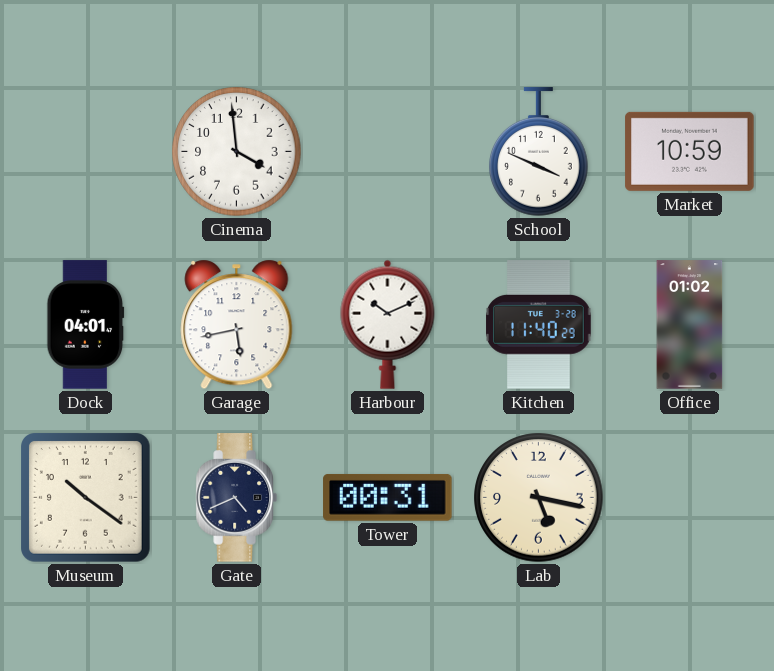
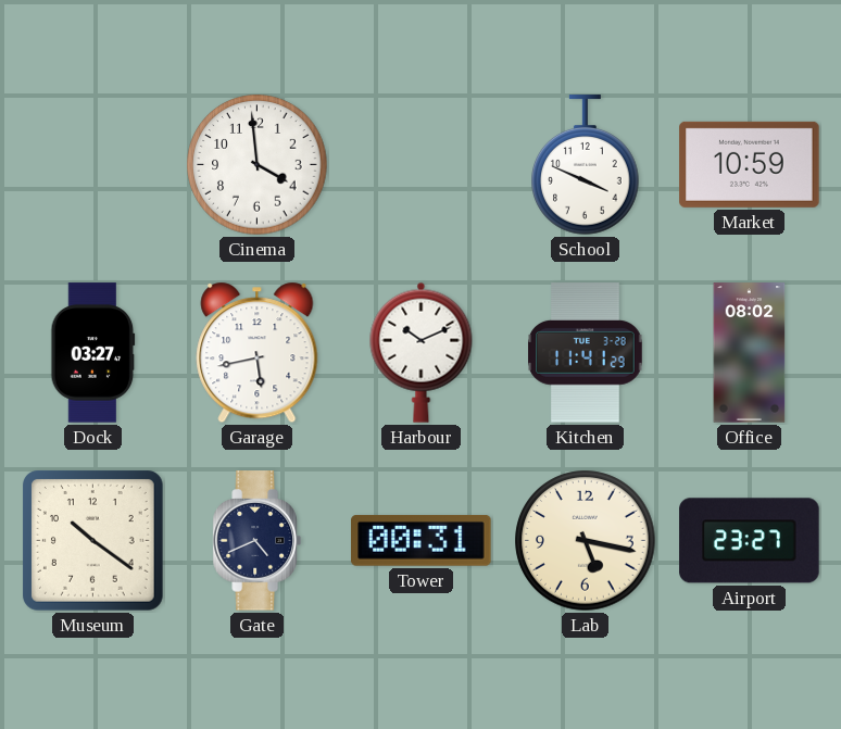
Dock: 04:01 -> 03:27 (93, 353)
Kitchen: 11:40 -> 11:41 (586, 353)
Office: 01:02 -> 08:02 (750, 353)
Airport: none -> 23:27 (750, 541)
